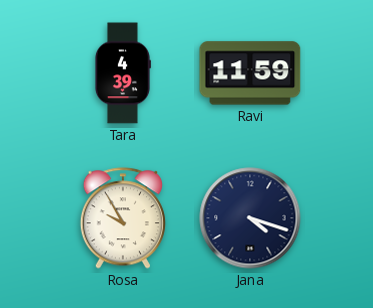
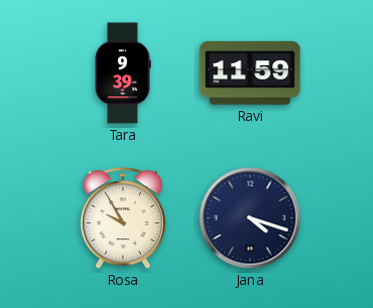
Tara: 4:39 -> 9:39 (122, 73)
